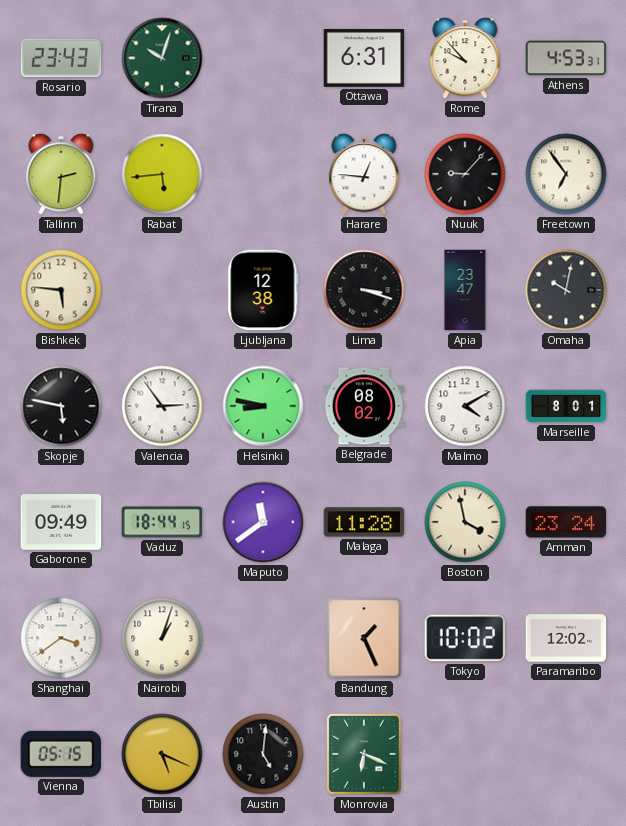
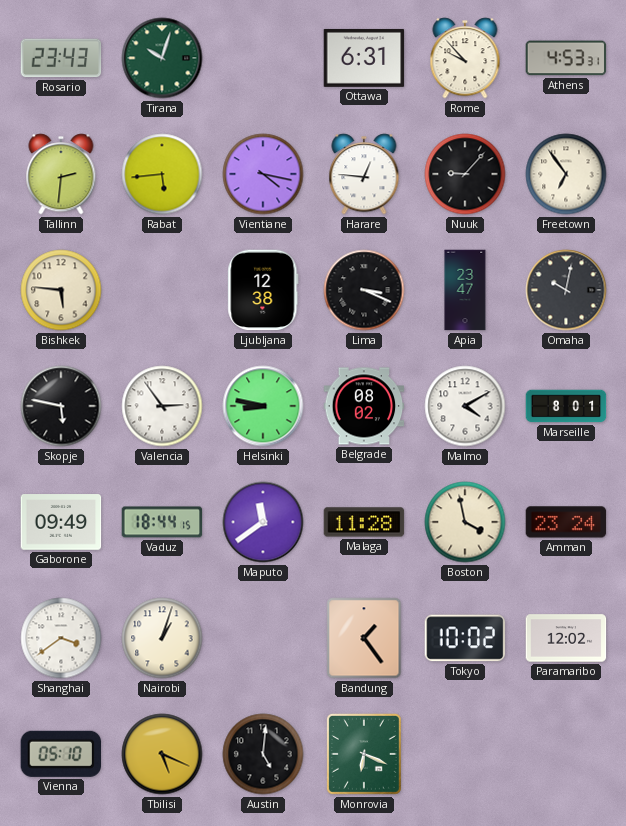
Vientiane: none -> 4:17 (263, 174)
Lima: 3:18 -> 3:19 (364, 290)
Bandung: 1:26 -> 1:24 (364, 638)
Vienna: 05:15 -> 05:10 (60, 754)
